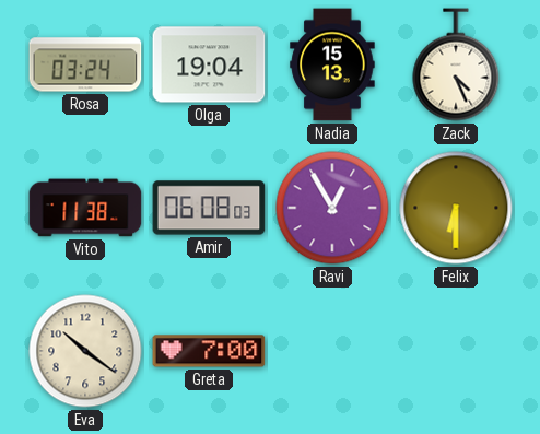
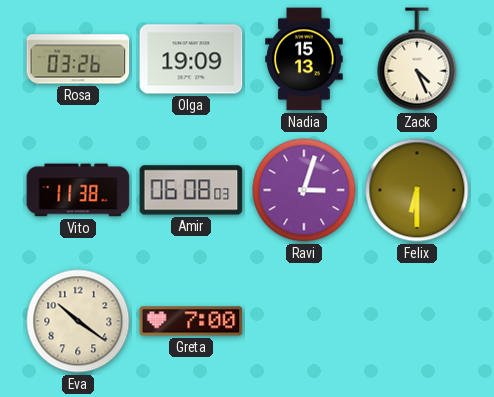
Rosa: 03:24 -> 03:26 (78, 59)
Olga: 19:04 -> 19:09 (191, 59)
Ravi: 12:55 -> 3:03 (304, 190)
